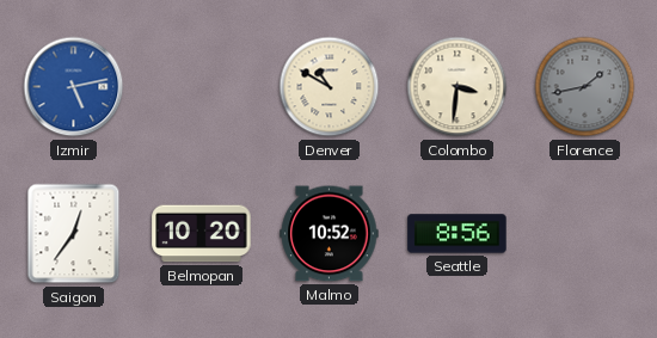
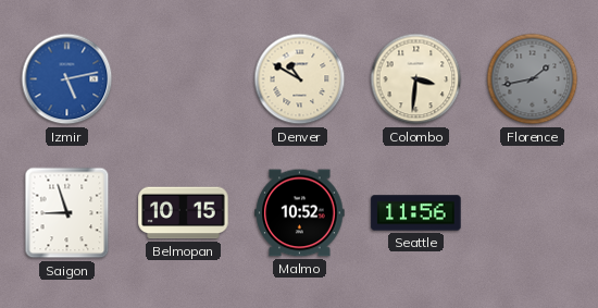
Saigon: 12:36 -> 8:57 (67, 213)
Belmopan: 10:20 -> 10:15 (184, 213)
Seattle: 8:56 -> 11:56 (416, 213)
